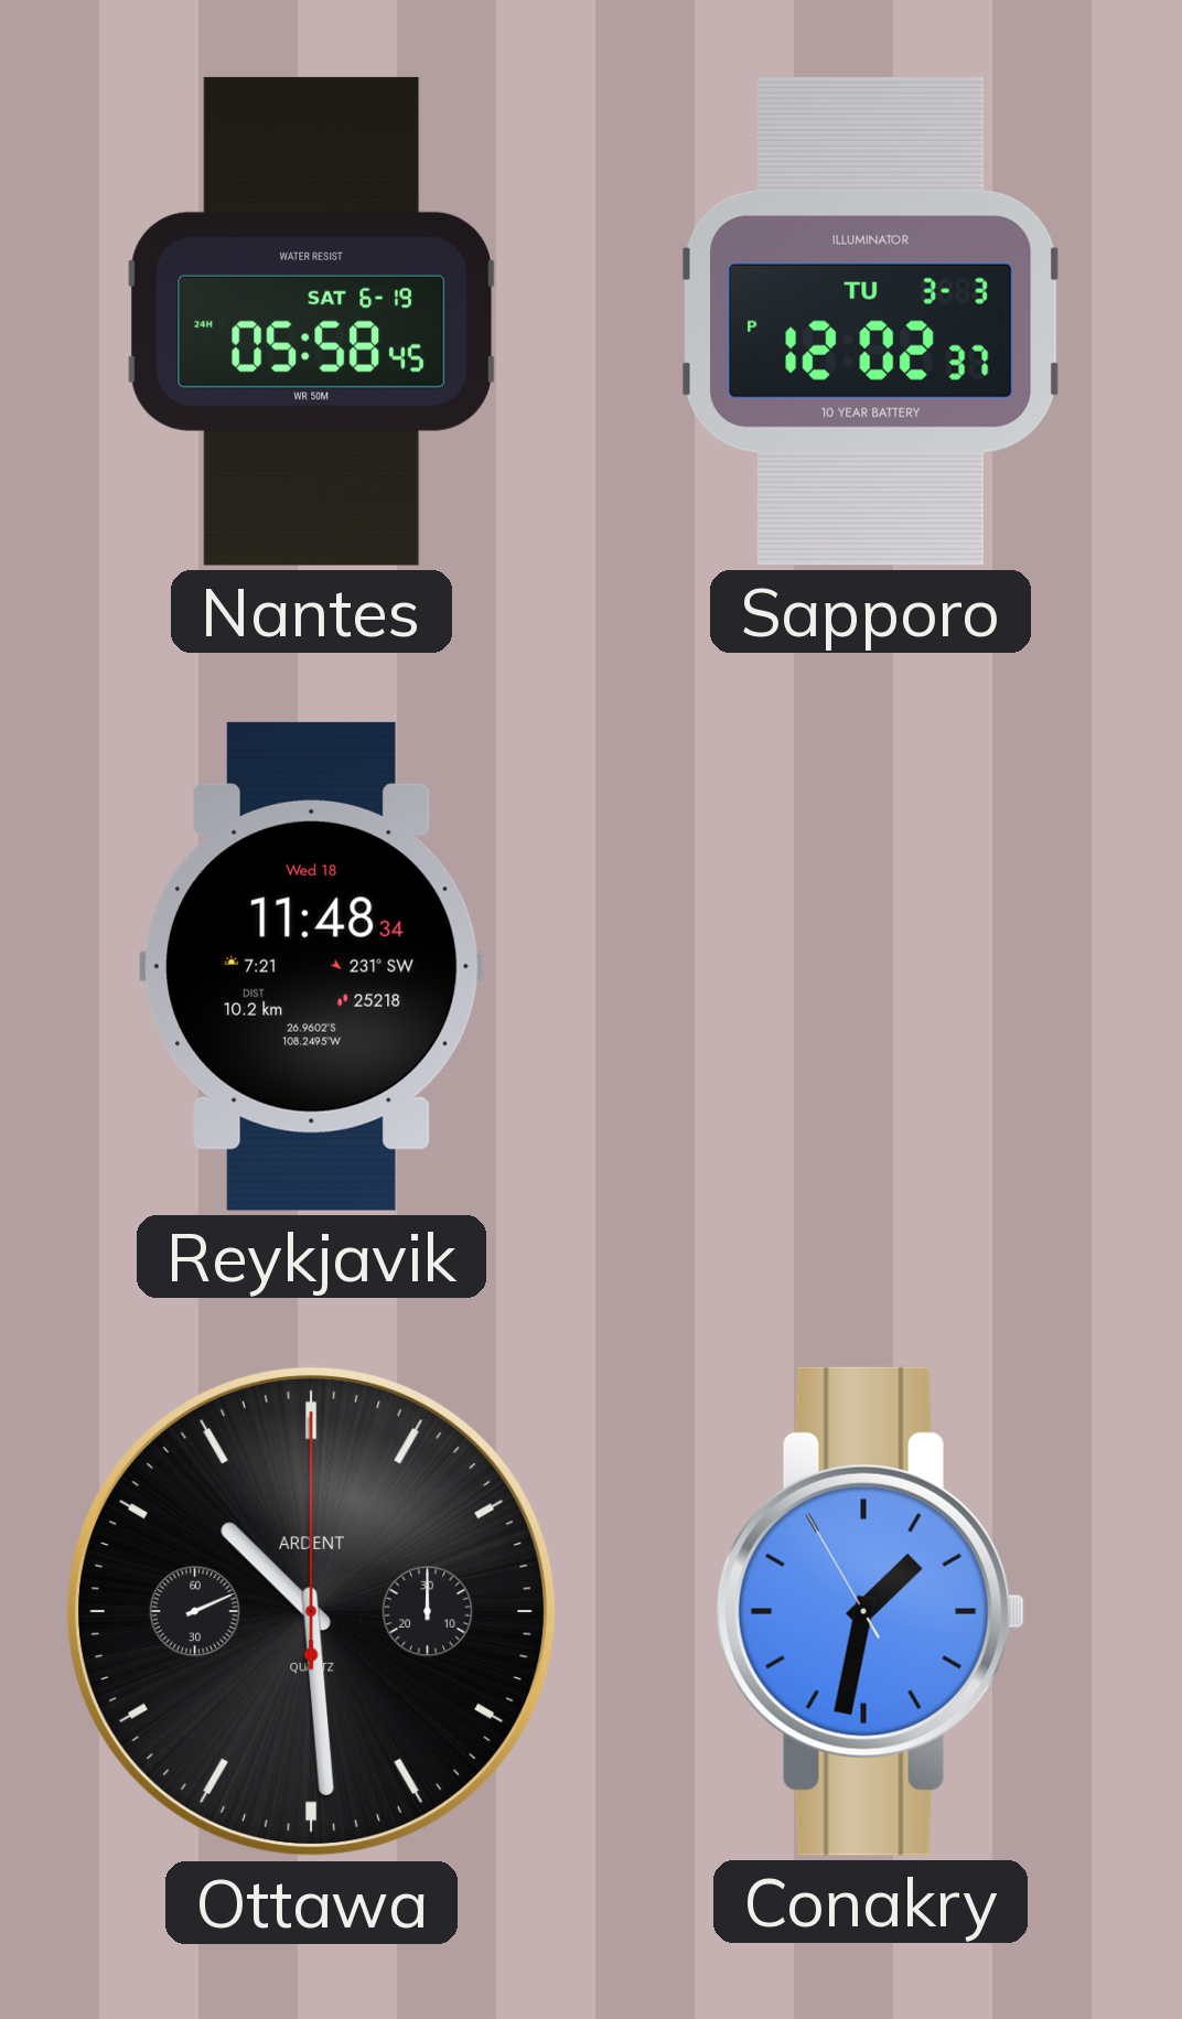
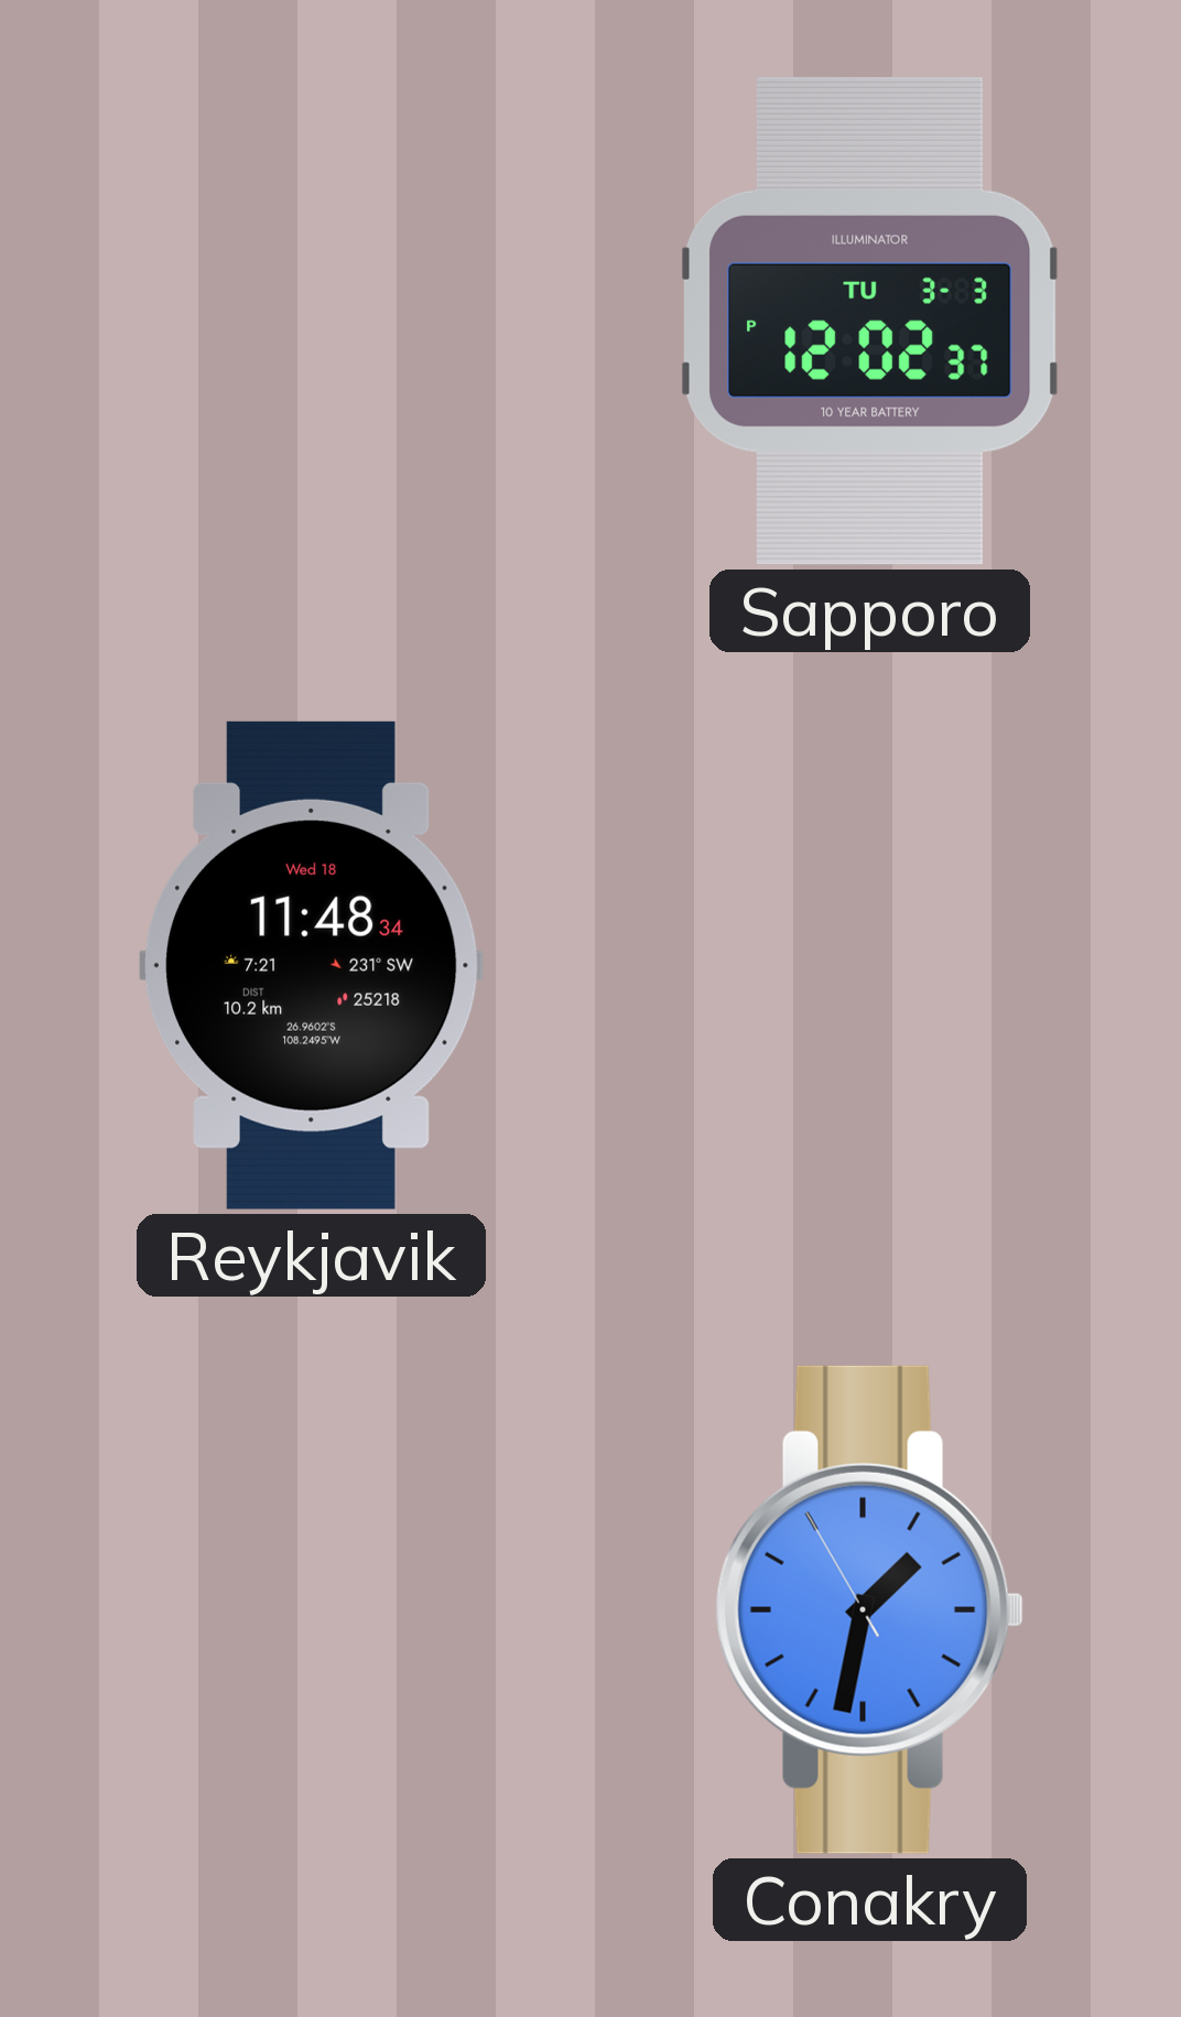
Nantes: 05:58 -> none (312, 321)
Ottawa: 10:29 -> none (311, 1611)
